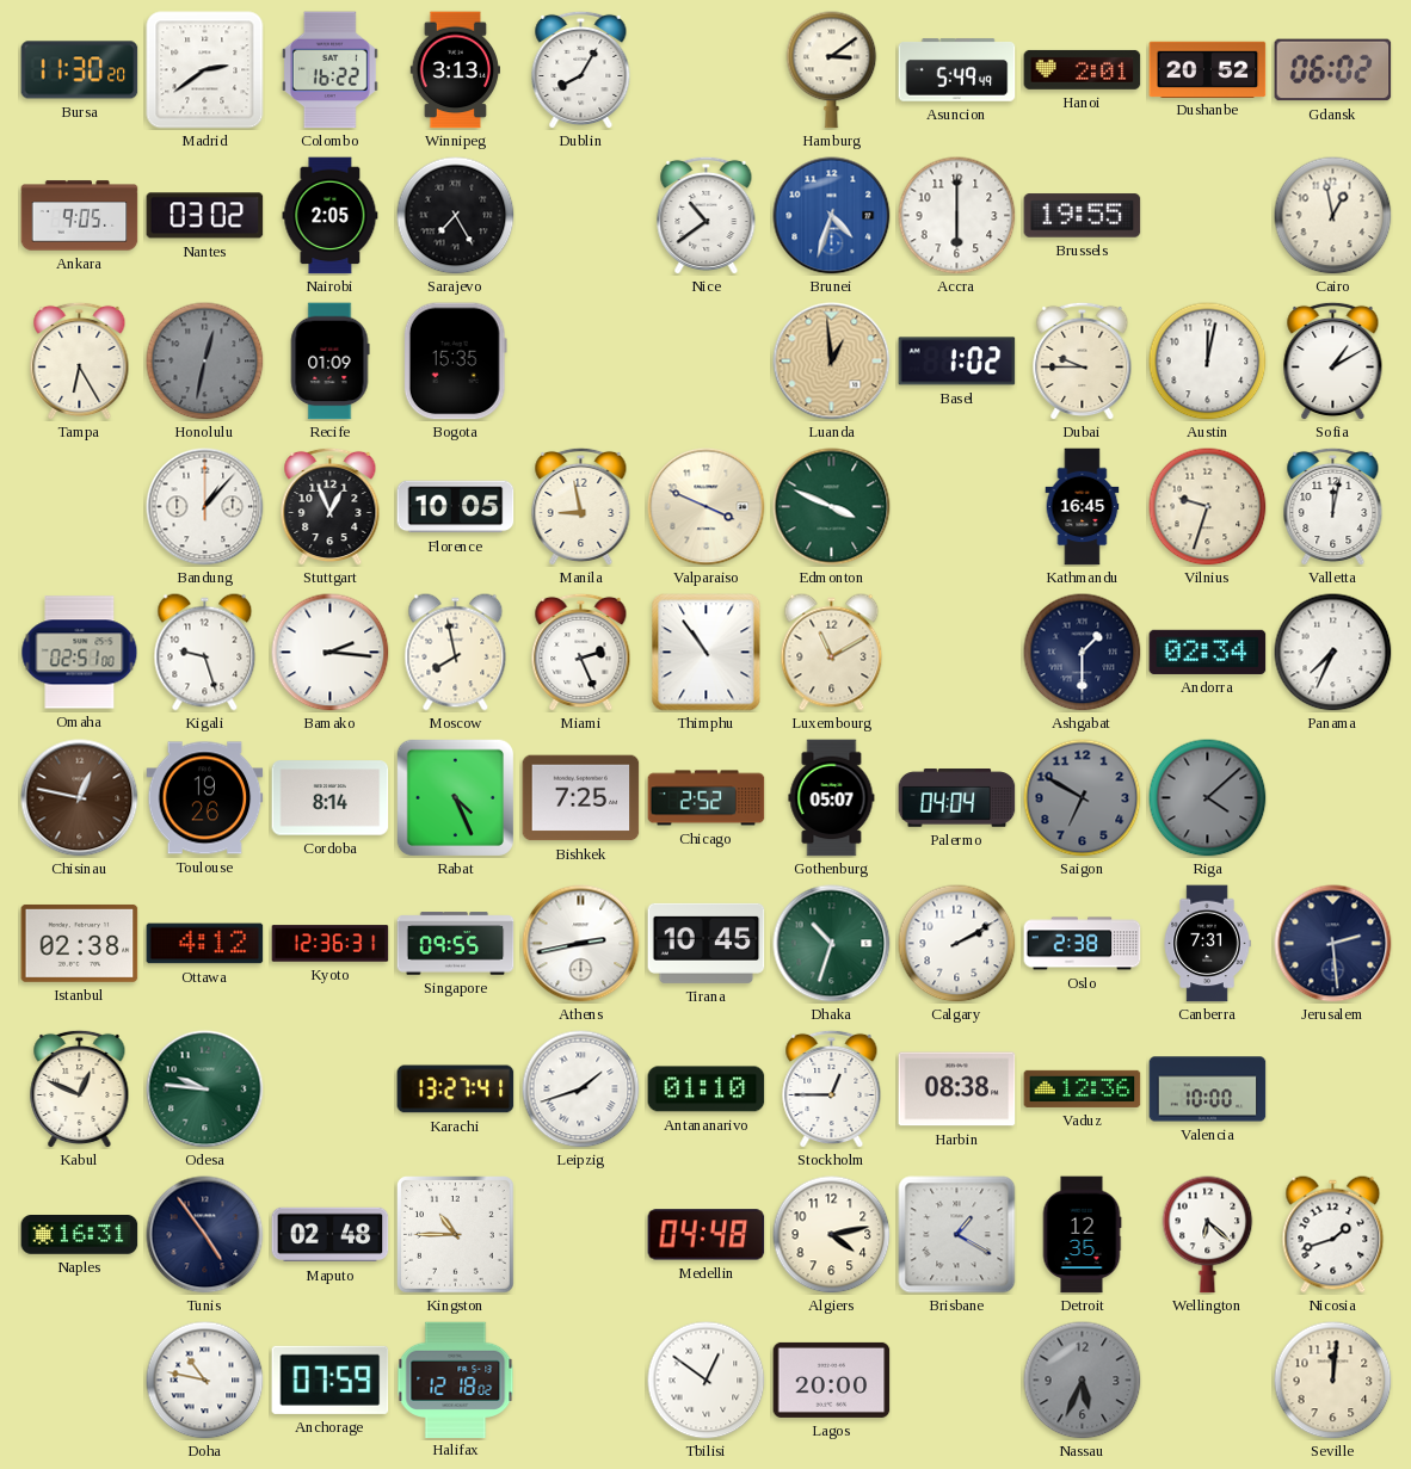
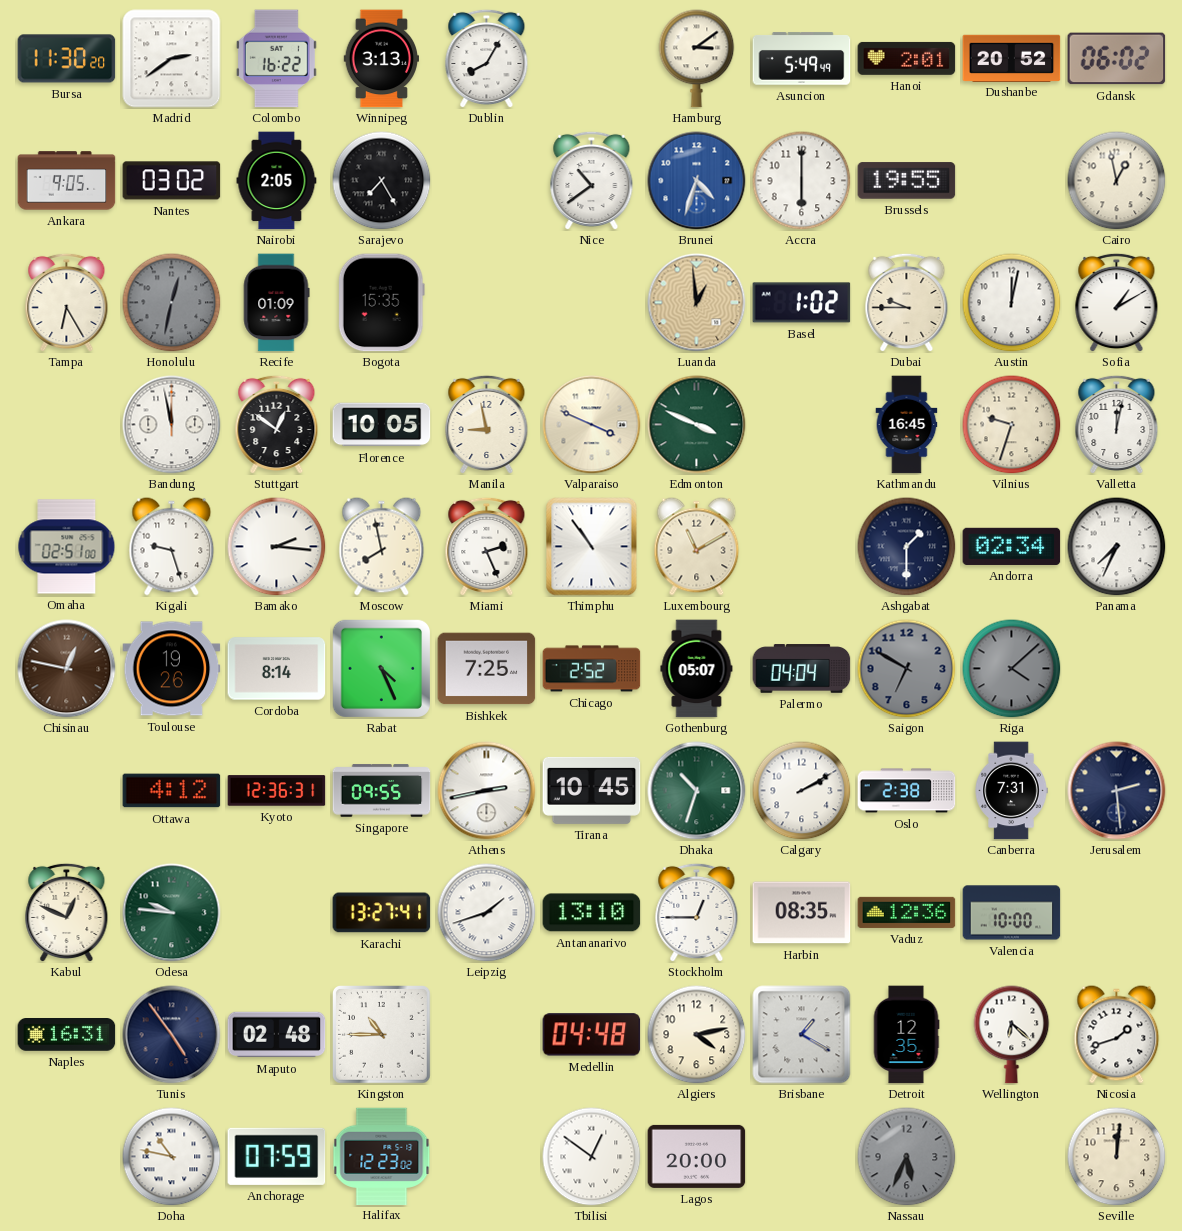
Bandung: 1:07 -> 11:58 (172, 425)
Stuttgart: 12:56 -> 12:51 (277, 424)
Istanbul: 02:38 -> none (80, 943)
Antananarivo: 01:10 -> 13:10 (592, 913)
Harbin: 08:38 -> 08:35 (802, 913)
Halifax: 12:18 -> 12:23 (382, 1156)
